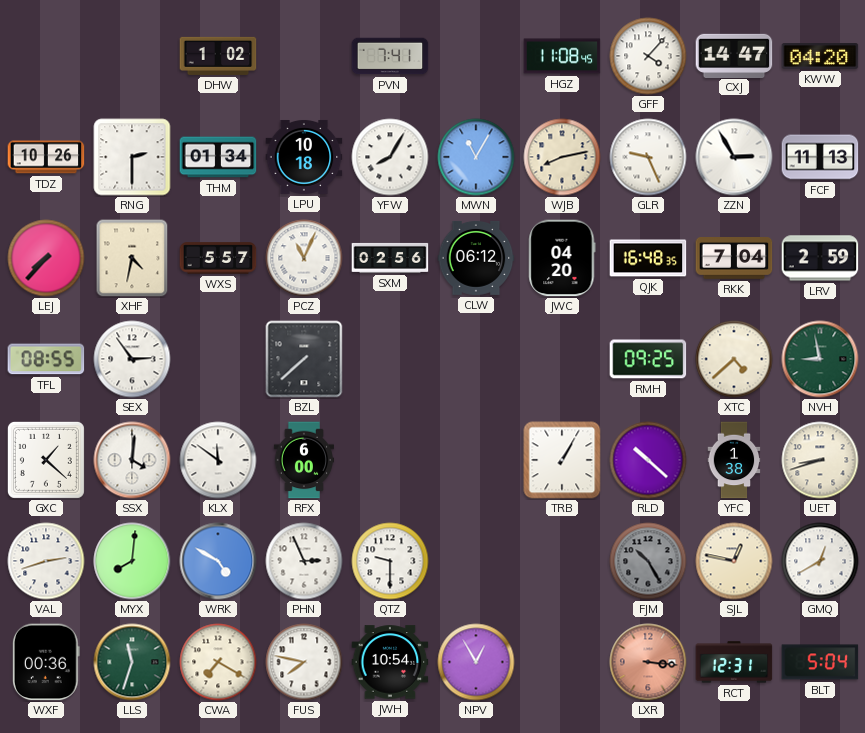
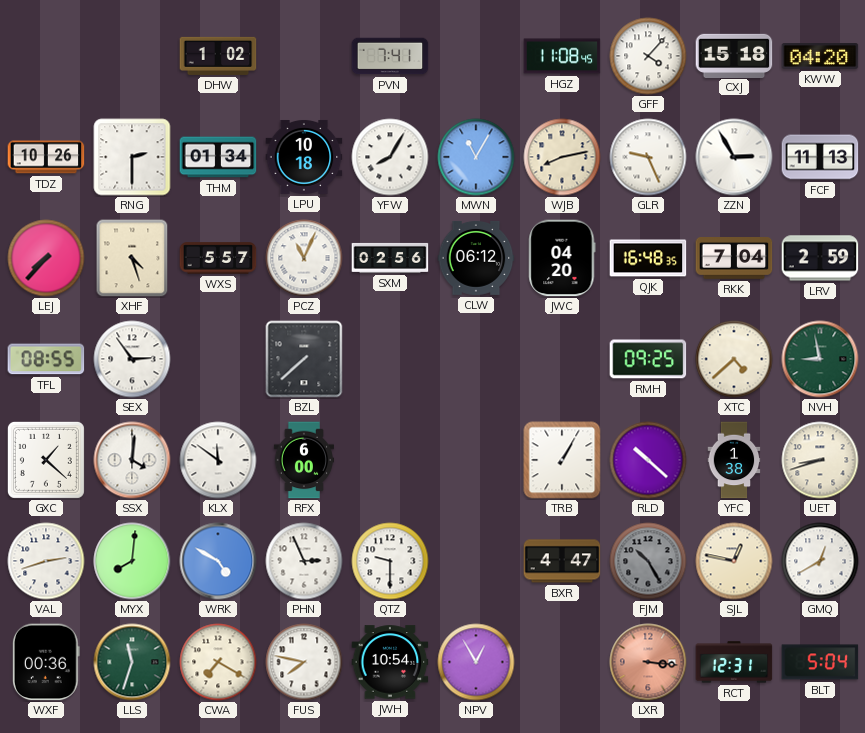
CXJ: 14:47 -> 15:18 (734, 55)
XHF: 4:32 -> 4:27 (132, 258)
BXR: none -> 4:47 (562, 561)
